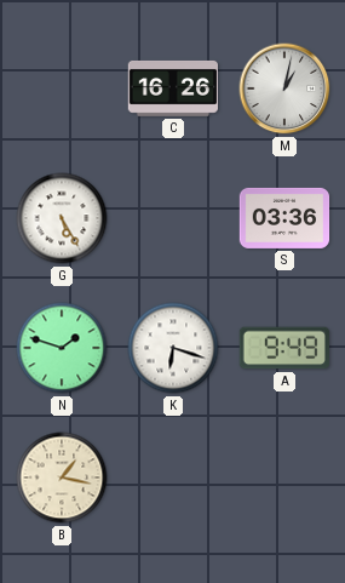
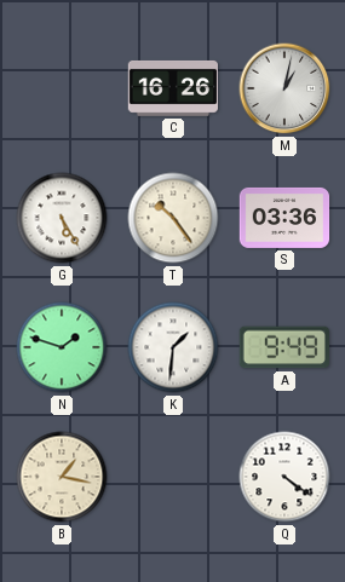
T: none -> 10:24 (173, 218)
K: 6:18 -> 1:31 (173, 347)
Q: none -> 4:21 (284, 477)
